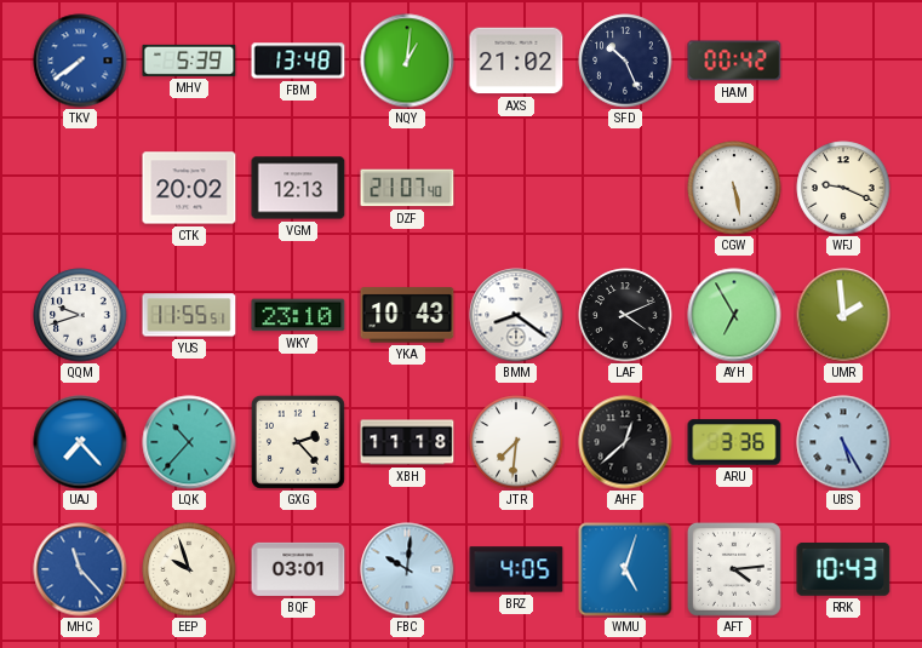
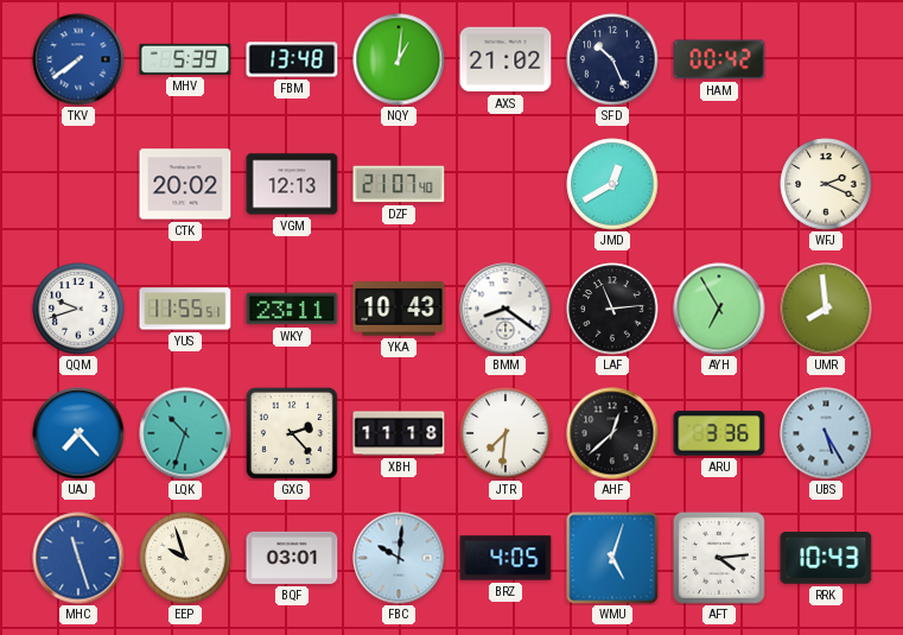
JMD: none -> 12:40 (612, 184)
CGW: 5:28 -> none (734, 188)
WFJ: 9:19 -> 2:19 (826, 184)
WKY: 23:10 -> 23:11 (292, 309)
LAF: 4:11 -> 11:14 (612, 309)
UMR: 1:59 -> 7:59 (826, 309)
LQK: 10:37 -> 10:33 (185, 433)
MHC: 11:23 -> 11:27 (78, 558)
